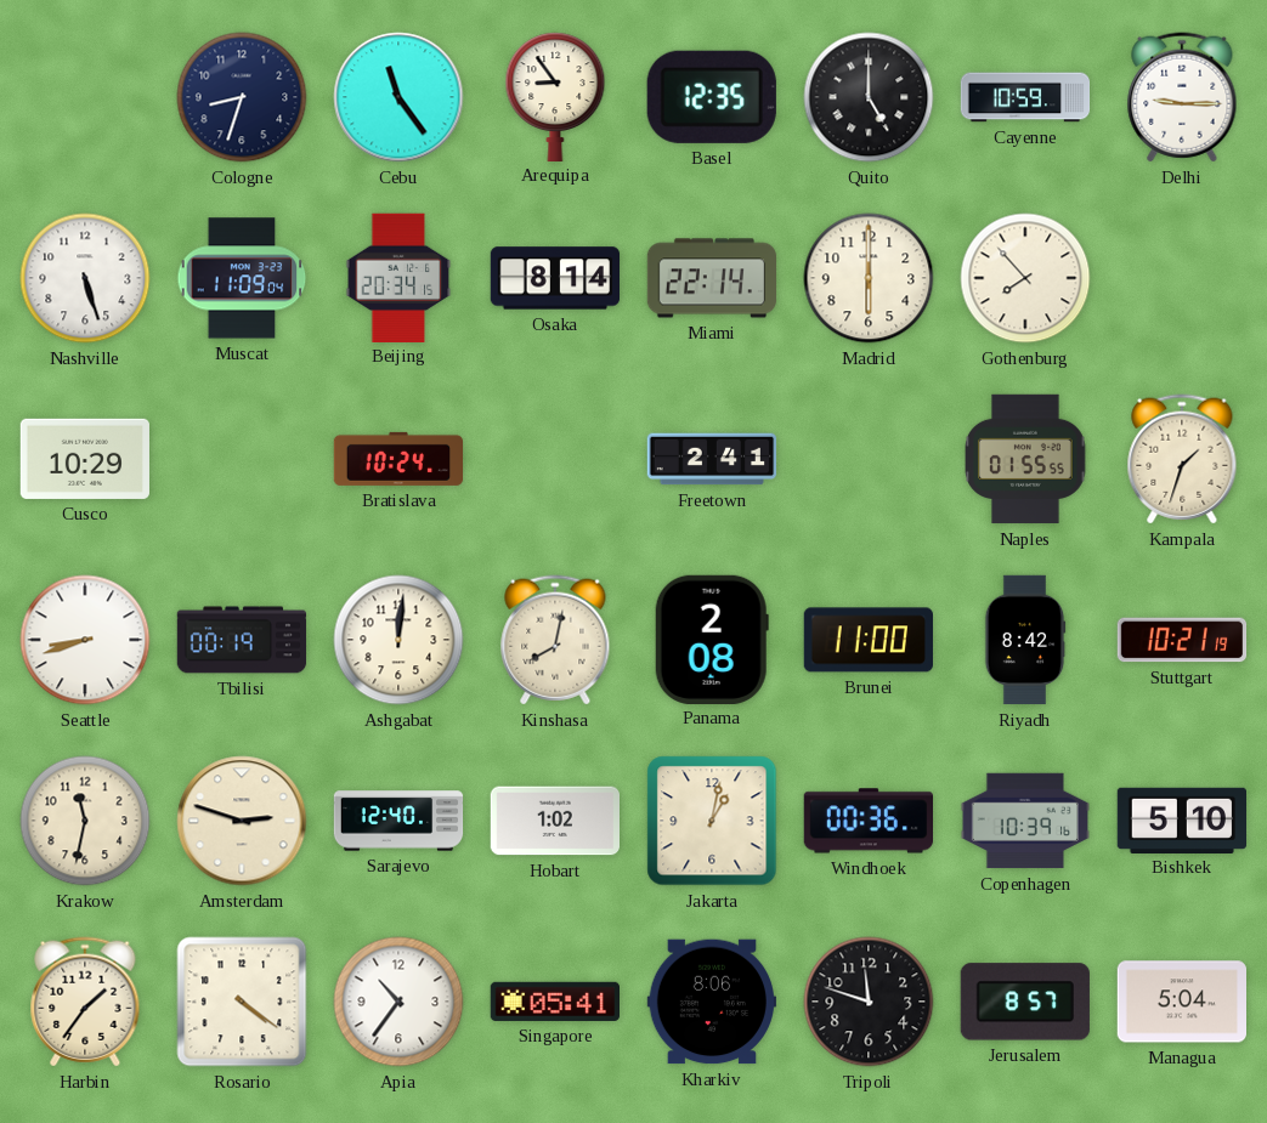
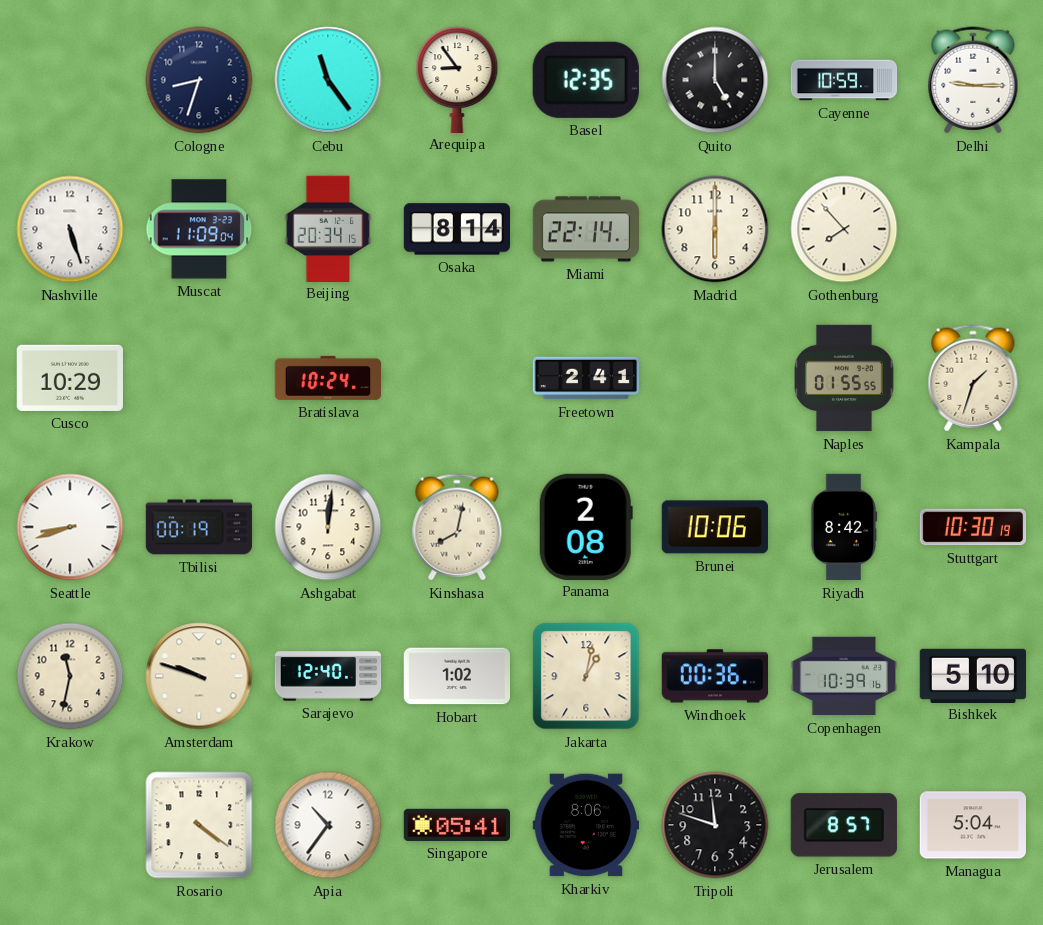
Brunei: 11:00 -> 10:06 (714, 527)
Stuttgart: 10:21 -> 10:30 (973, 527)
Amsterdam: 2:48 -> 9:48 (199, 676)
Harbin: 1:36 -> none (85, 1002)
